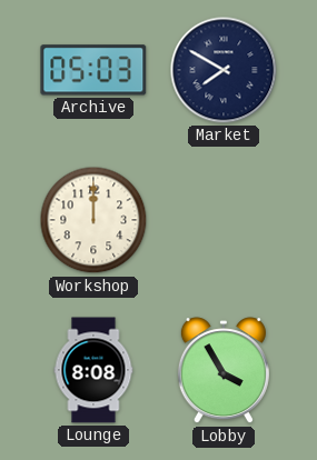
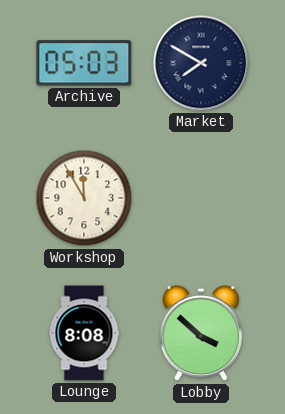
Workshop: 12:00 -> 11:55 (84, 198)
Lobby: 3:55 -> 3:52 (201, 334)
